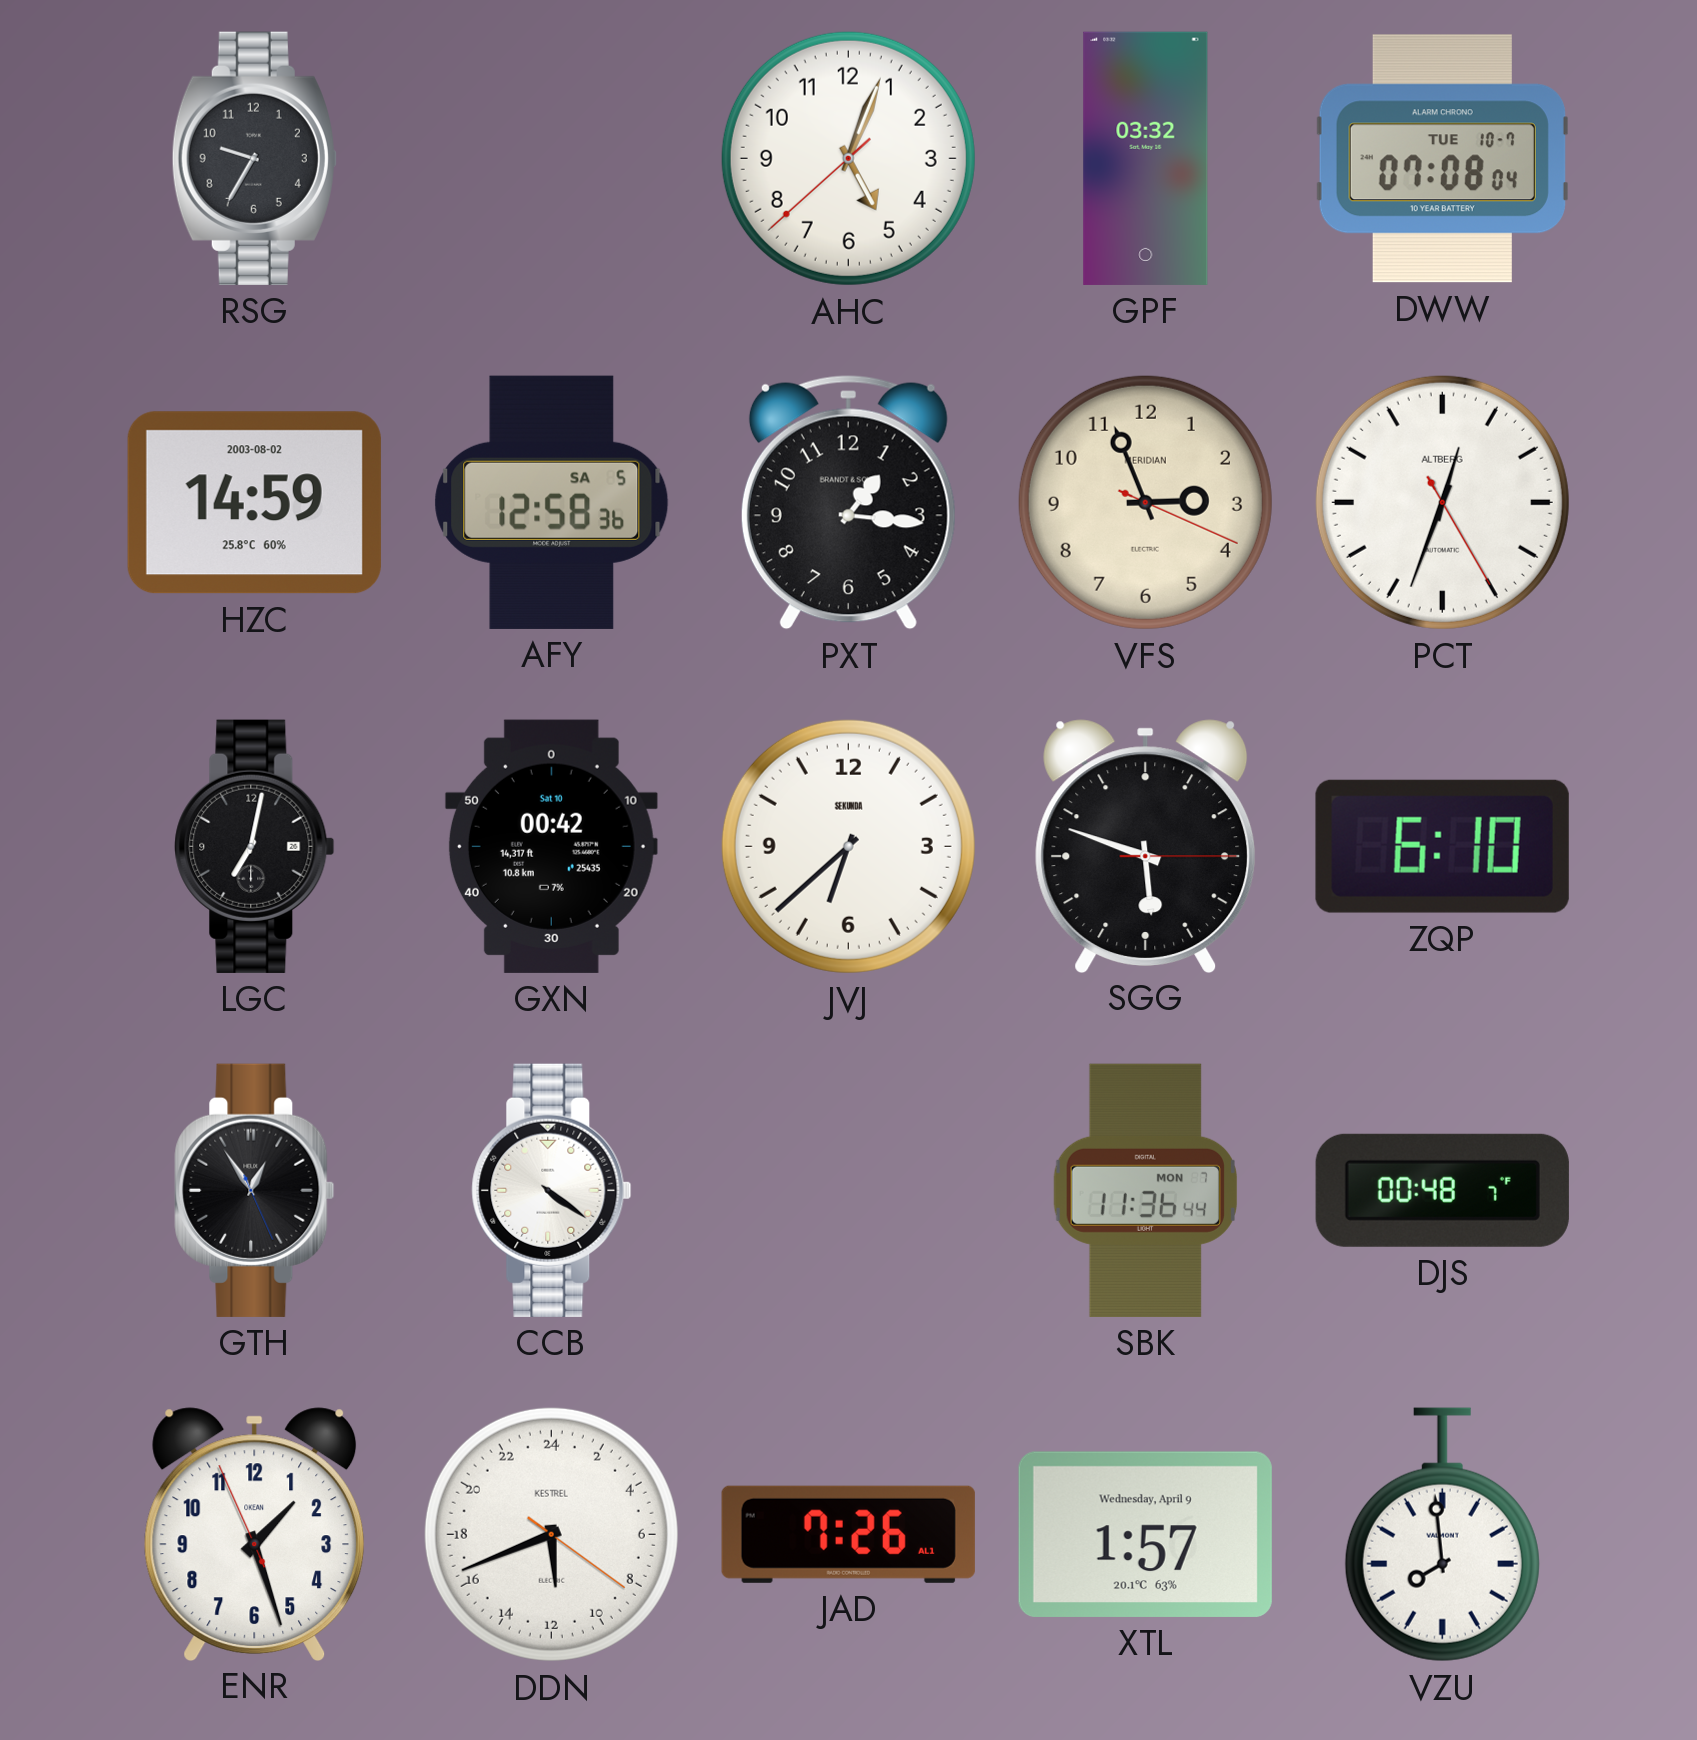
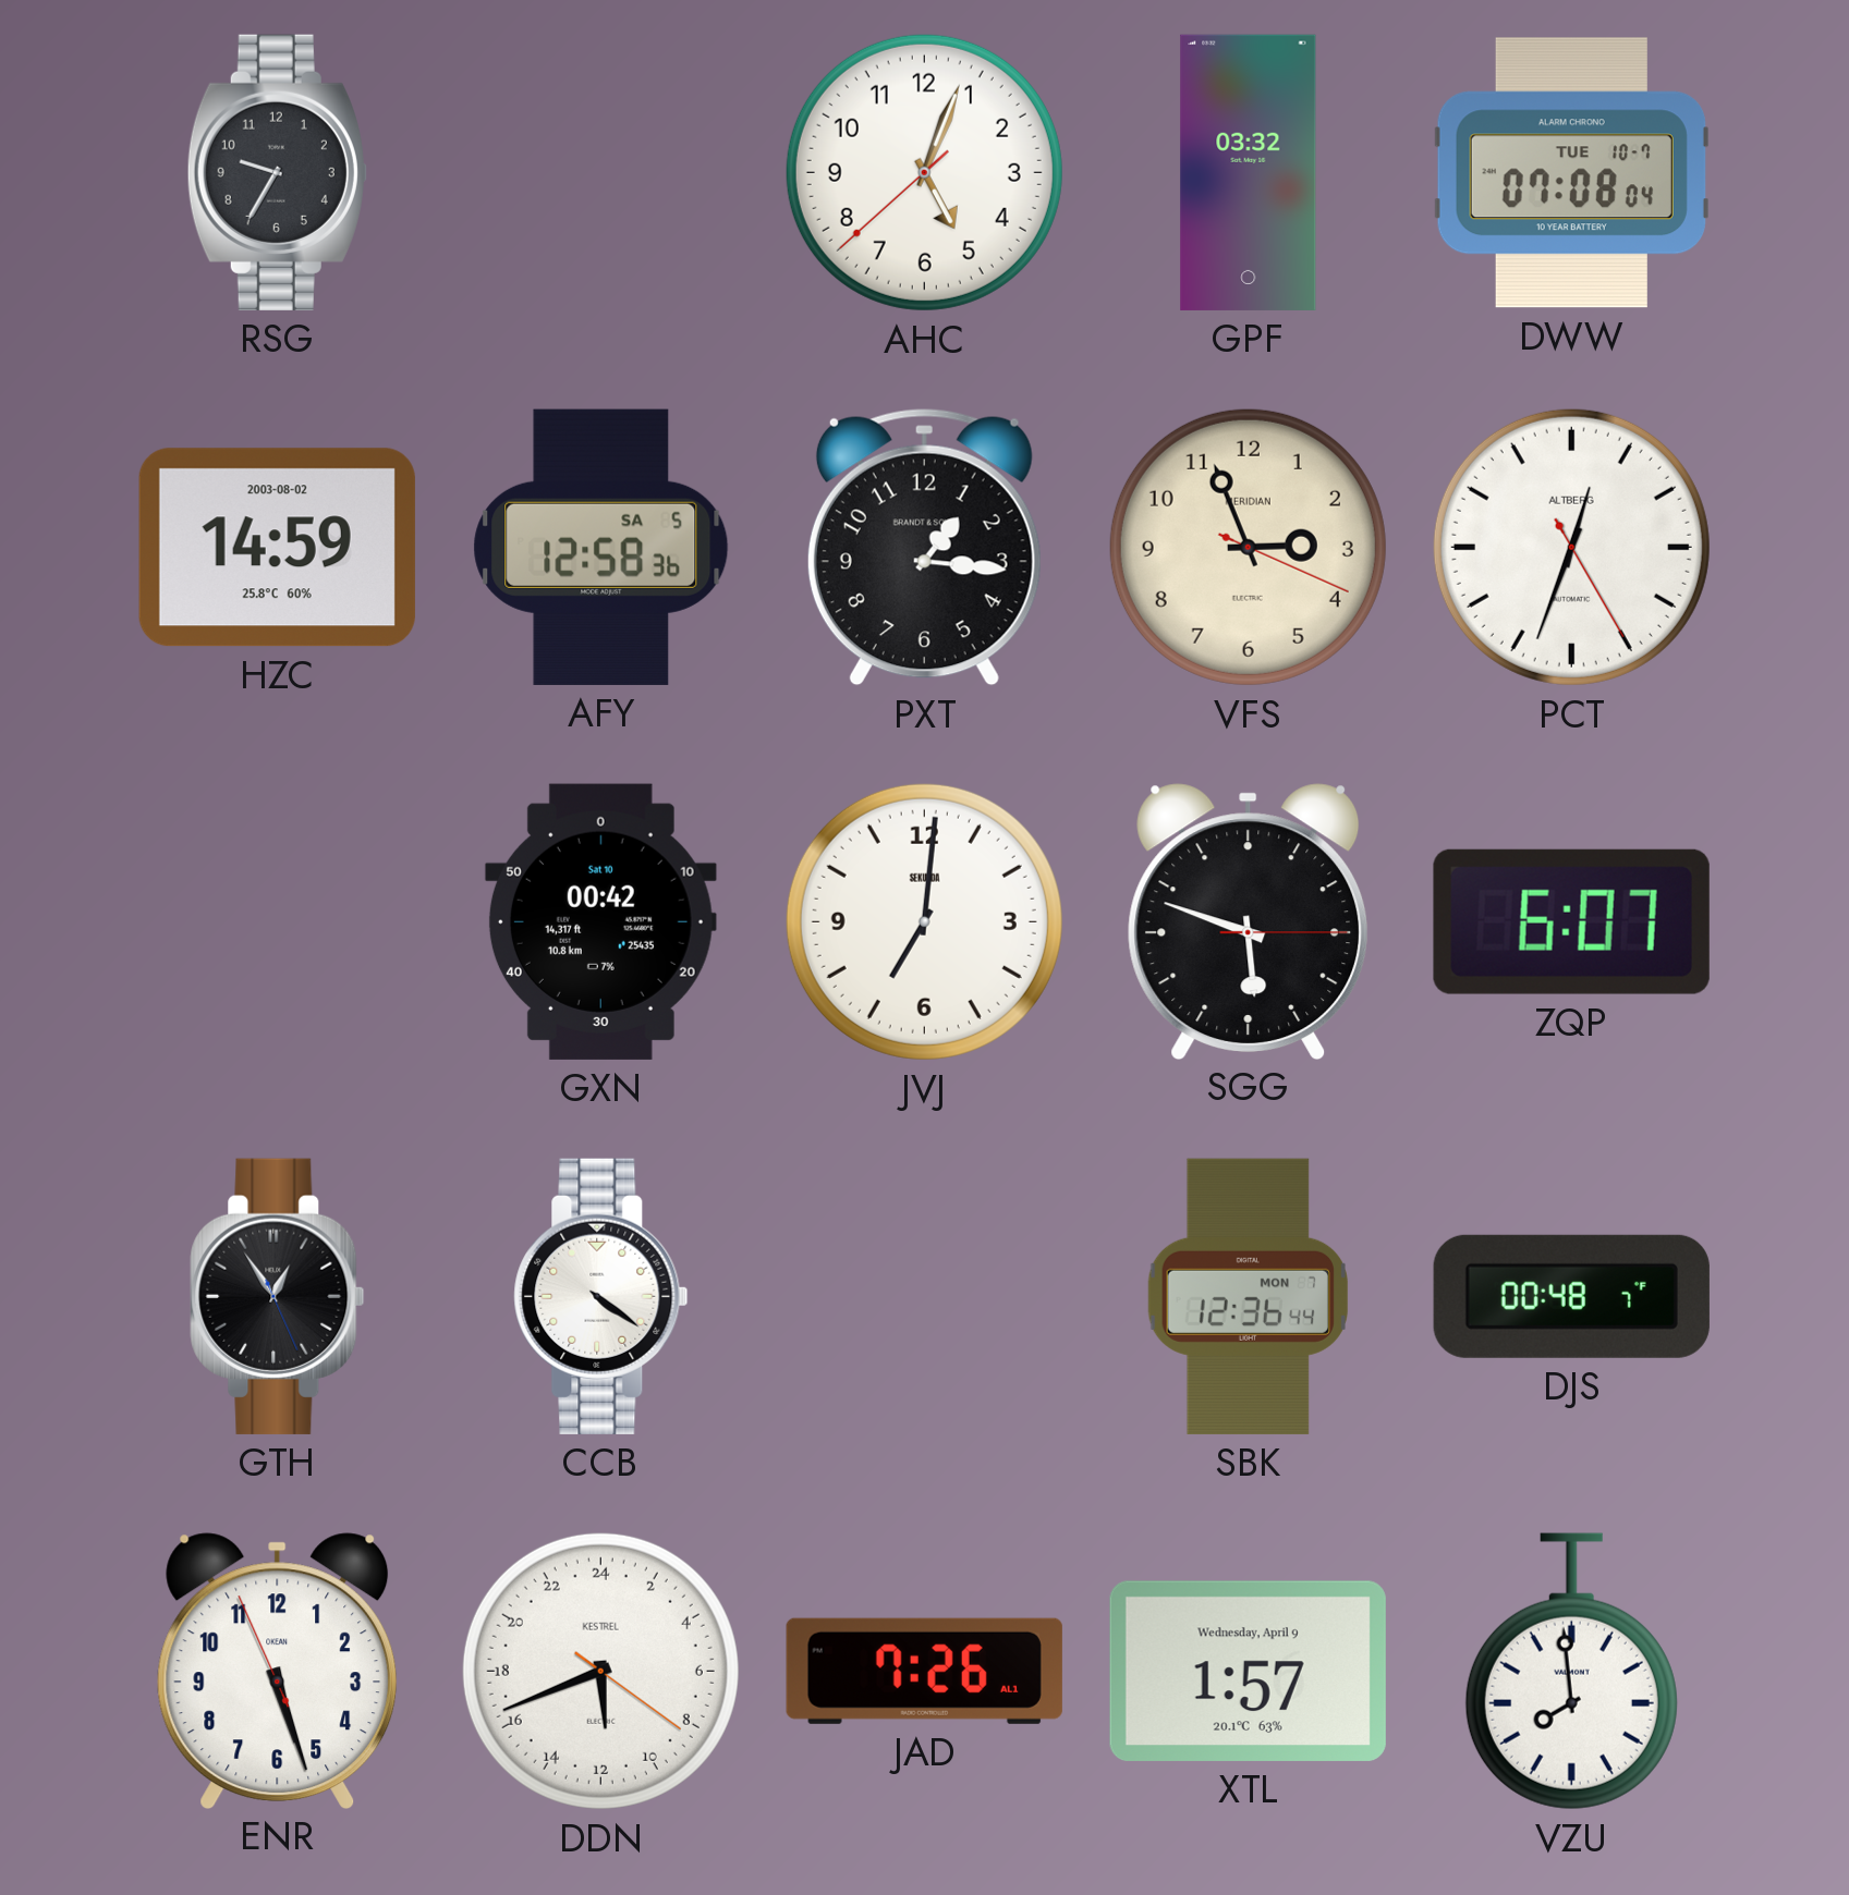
LGC: 7:02 -> none (255, 846)
JVJ: 6:38 -> 7:01 (924, 921)
ZQP: 6:10 -> 6:07 (1571, 921)
SBK: 11:36 -> 12:36 (1248, 1296)
ENR: 1:26 -> 5:26 (278, 1671)
